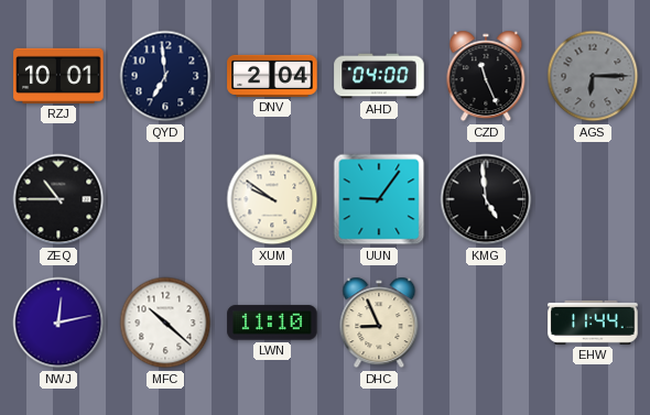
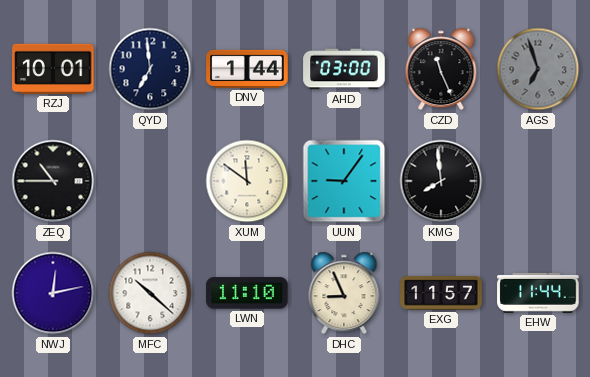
DNV: 2:04 -> 1:44 (247, 69)
AHD: 04:00 -> 03:00 (344, 69)
AGS: 6:15 -> 6:57 (538, 69)
XUM: 9:51 -> 11:51 (247, 181)
KMG: 4:59 -> 7:59 (441, 181)
EXG: none -> 11:57 (441, 293)
